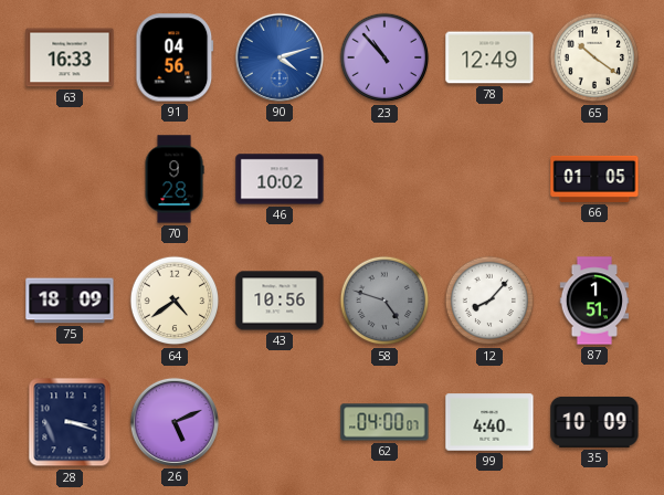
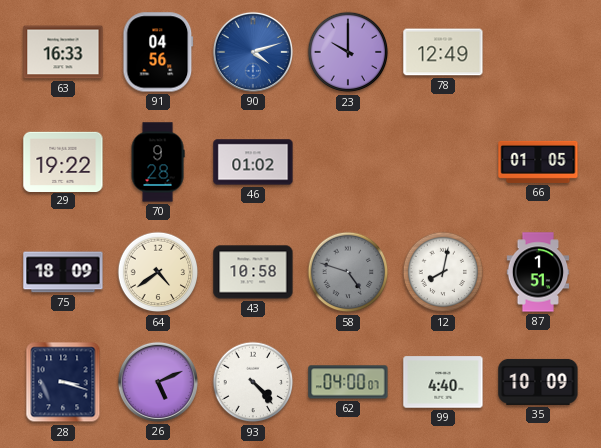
23: 10:53 -> 10:00 (348, 52)
65: 10:21 -> none (594, 57)
29: none -> 19:22 (63, 161)
46: 10:02 -> 01:02 (253, 162)
43: 10:56 -> 10:58 (253, 272)
12: 8:07 -> 8:02 (443, 272)
93: none -> 4:23 (253, 382)
